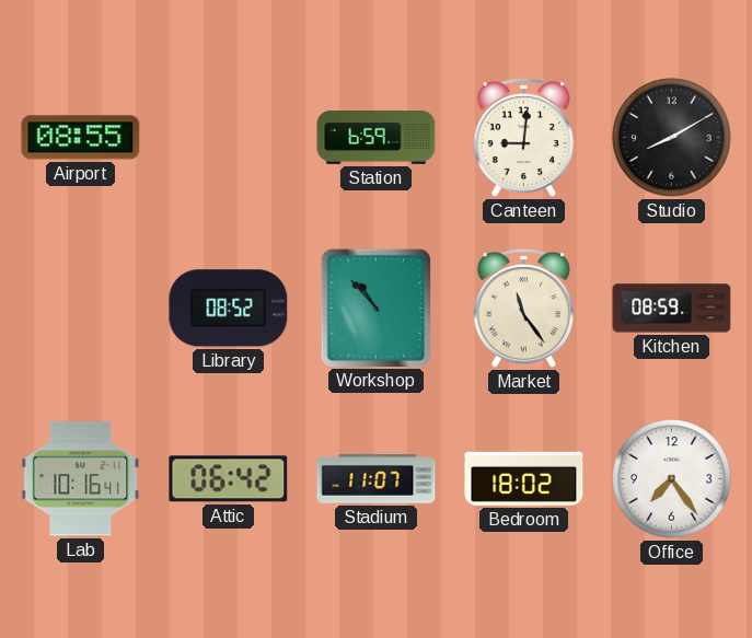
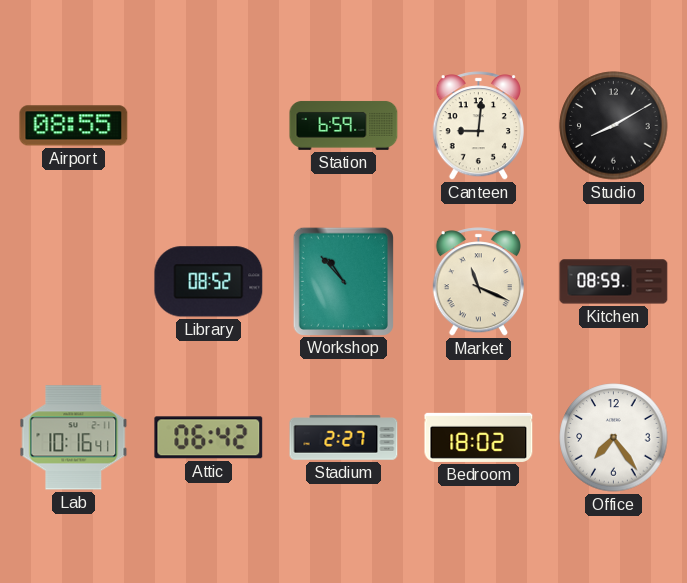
Market: 11:24 -> 11:19 (478, 282)
Stadium: 11:07 -> 2:27 (344, 438)
